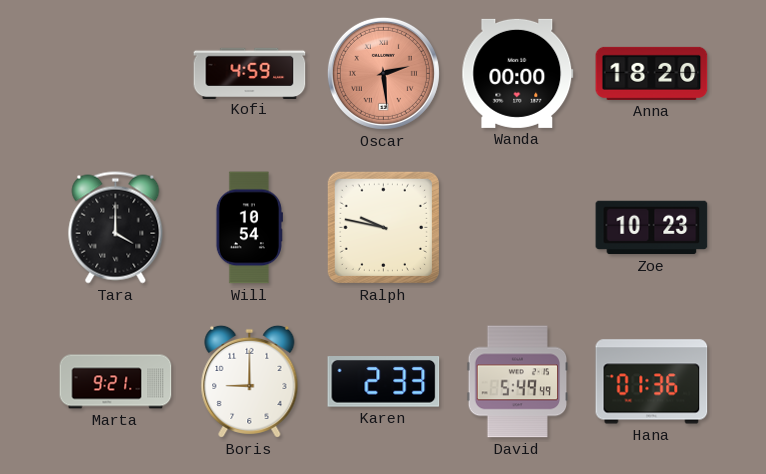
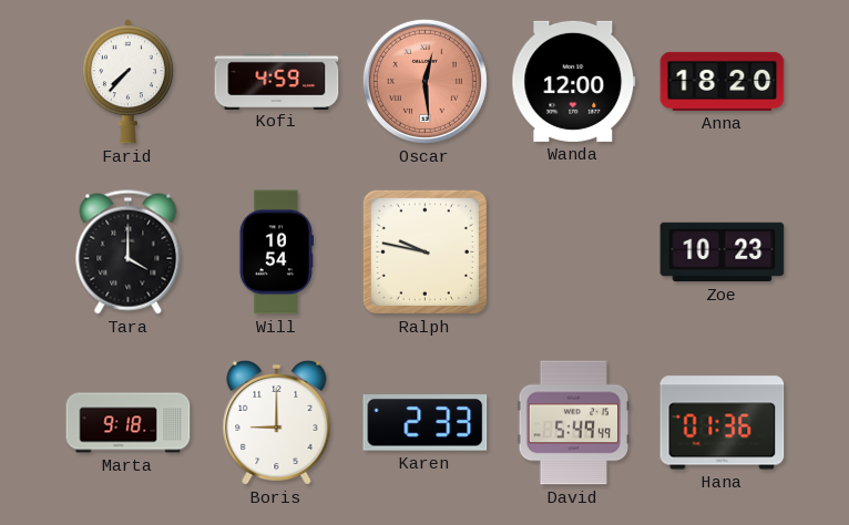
Farid: none -> 7:37 (127, 82)
Oscar: 2:29 -> 12:29 (424, 81)
Wanda: 00:00 -> 12:00 (574, 81)
Marta: 9:21 -> 9:18 (129, 423)
